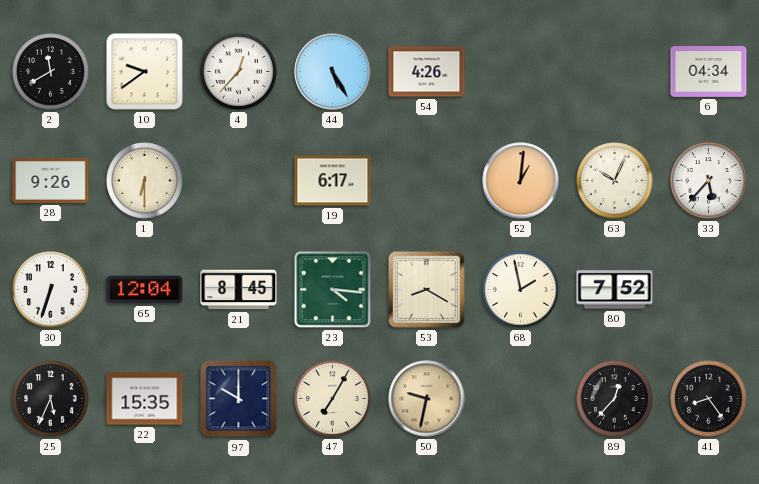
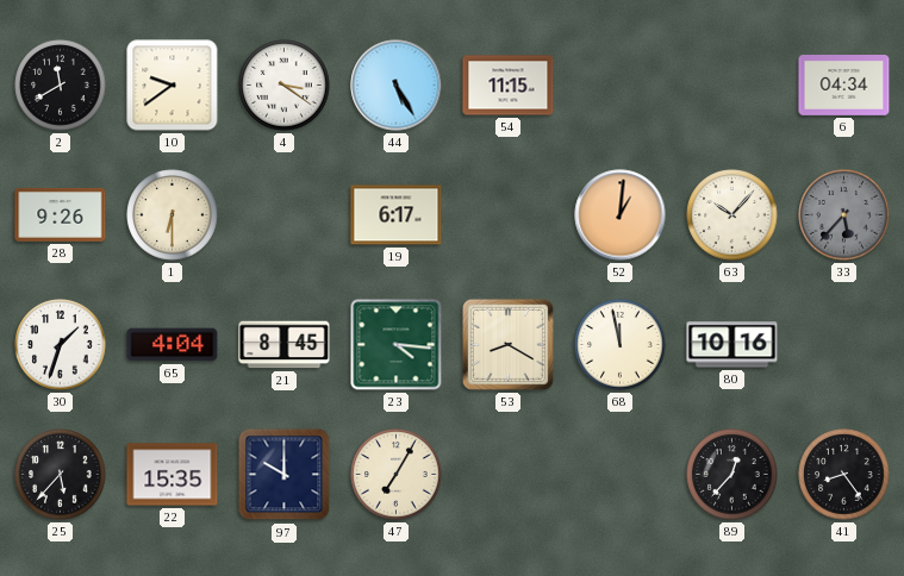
4: 12:37 -> 3:21 (285, 86)
54: 4:26 -> 11:15 (509, 86)
63: 10:04 -> 10:07 (732, 215)
33 dial: white -> grey (844, 215)
30: 6:33 -> 1:33 (61, 345)
65: 12:04 -> 4:04 (173, 345)
68: 1:58 -> 11:58 (621, 345)
80: 7:52 -> 10:16 (732, 345)
25: 5:34 -> 5:37 (61, 475)
50: 9:32 -> none (427, 399)
